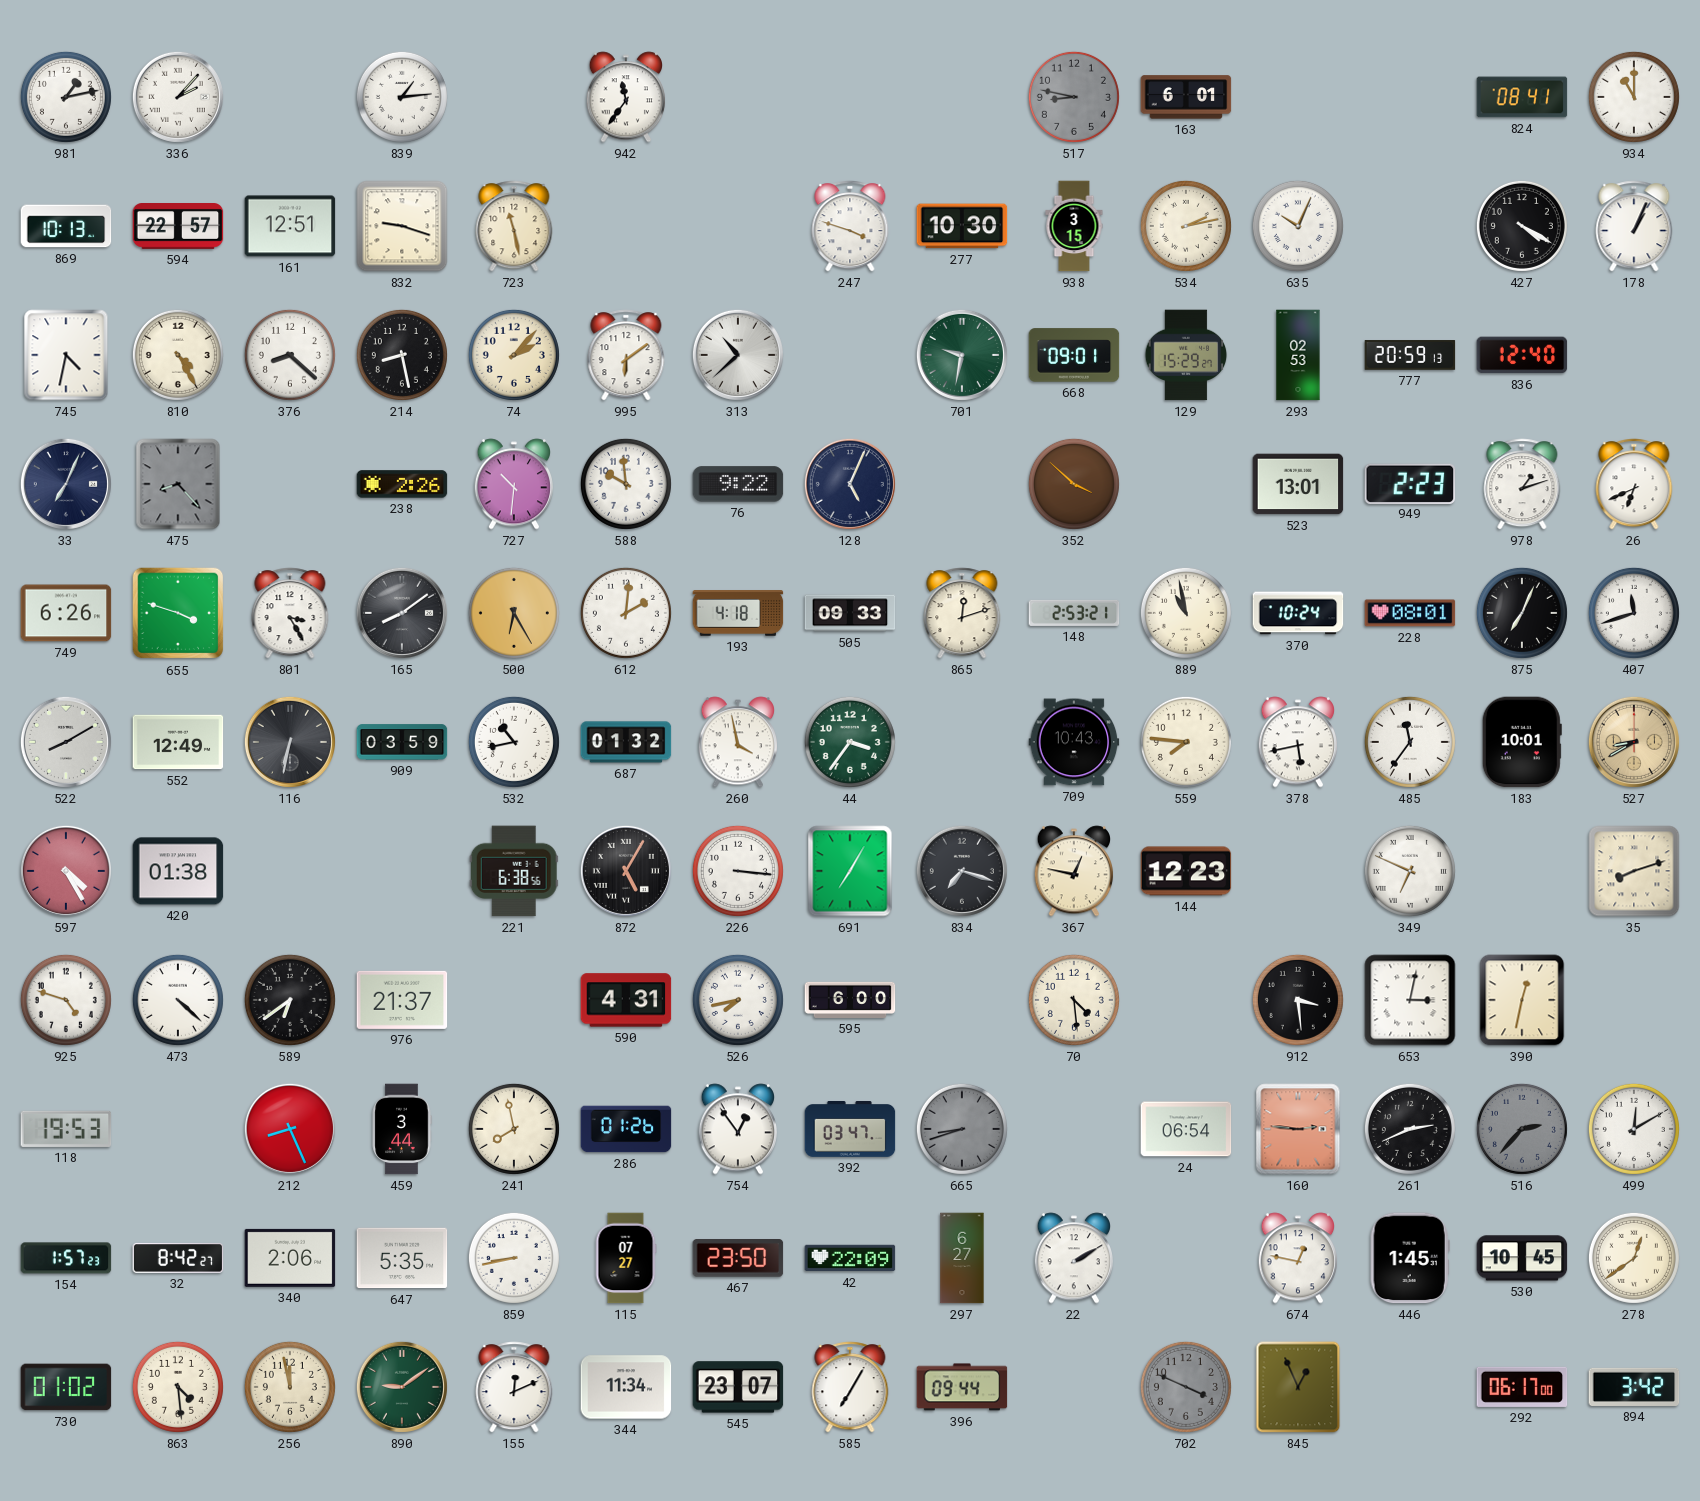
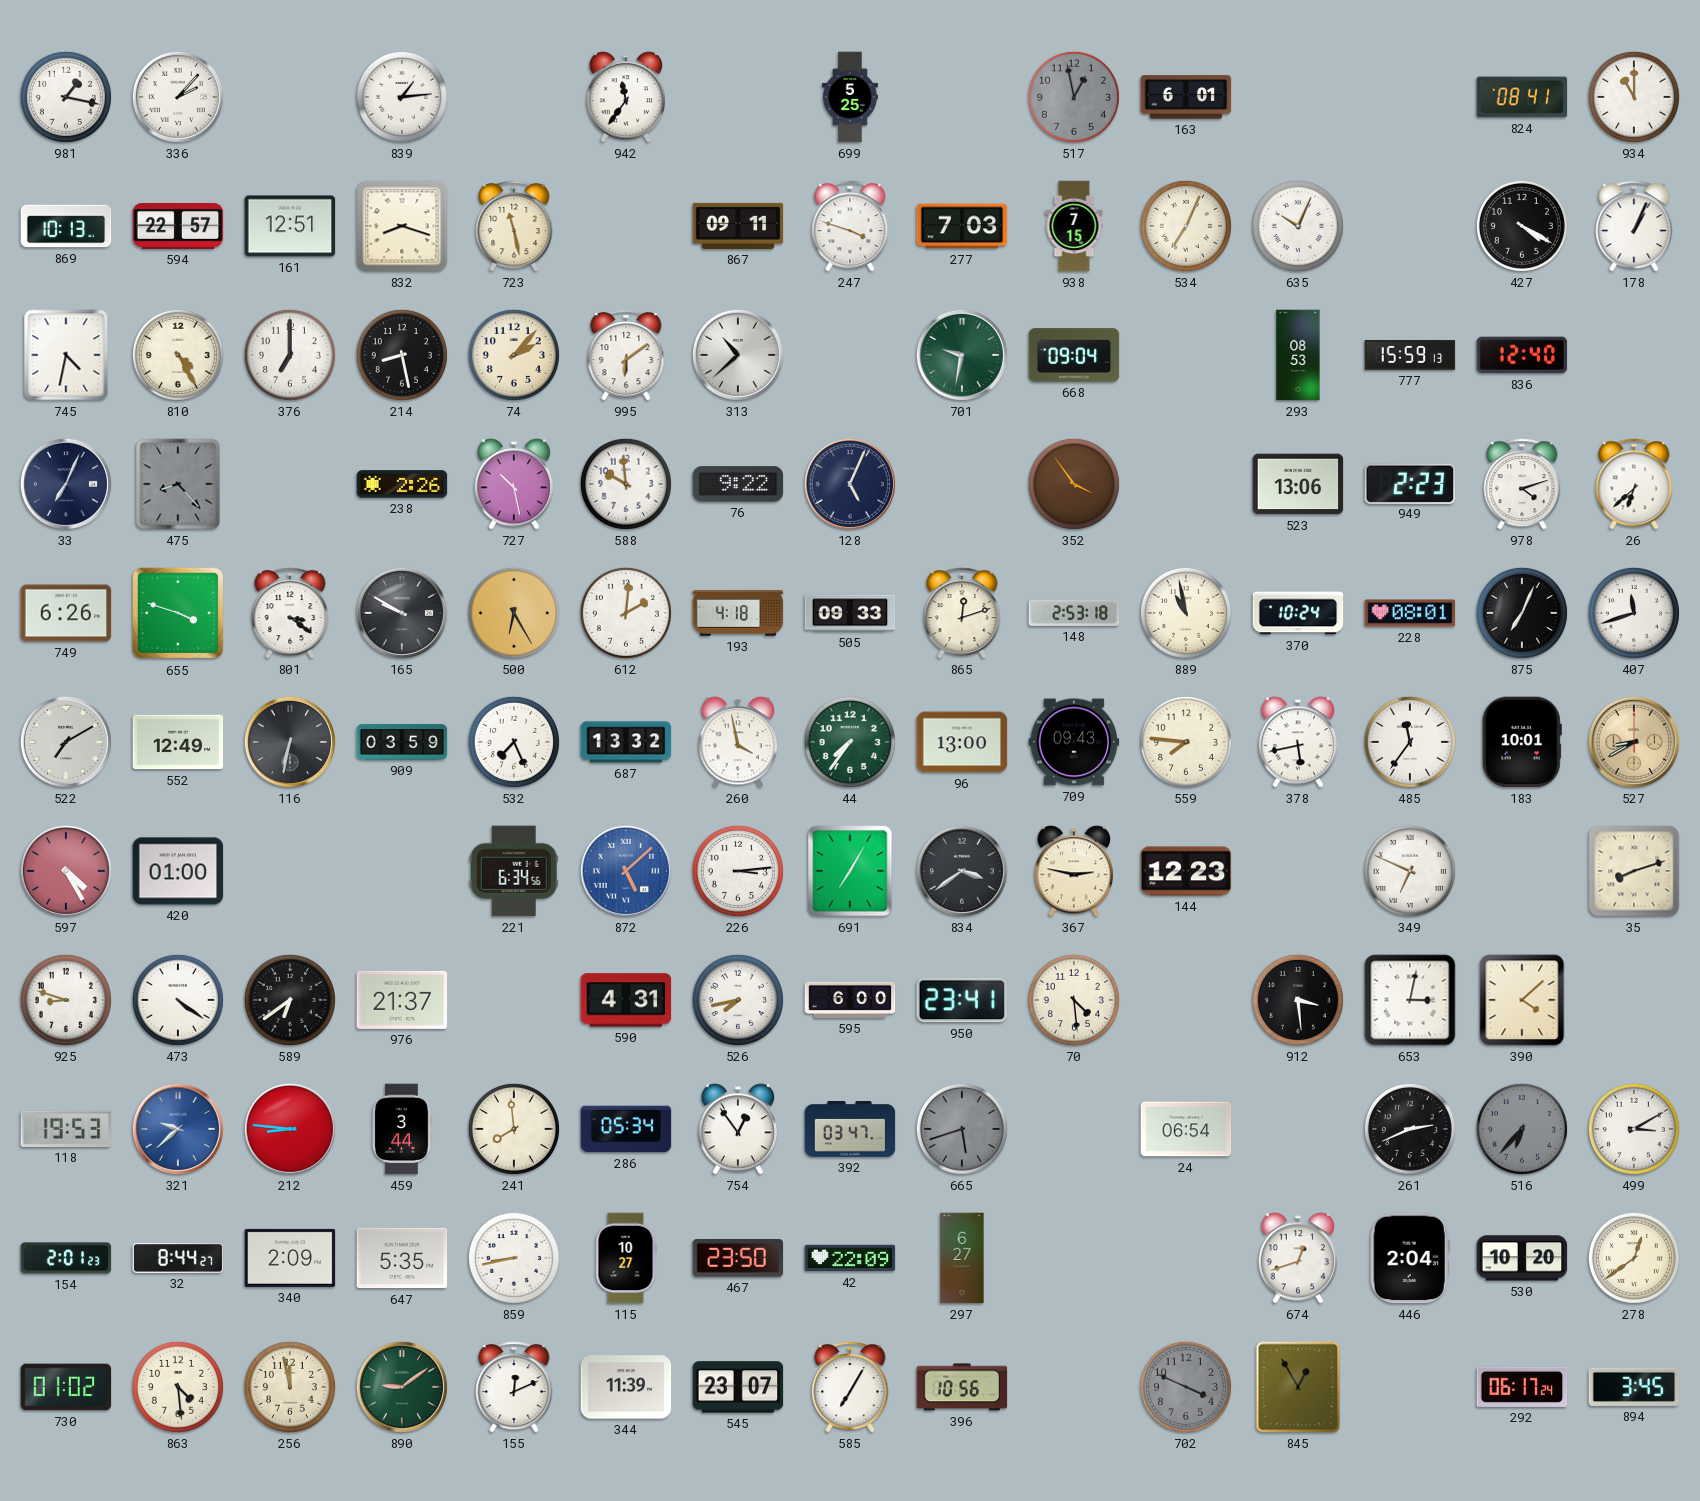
981: 1:13 -> 1:17 (66, 97)
699: none -> 5:25 (850, 97)
517: 8:47 -> 12:58 (1074, 97)
832: 9:18 -> 8:18 (402, 226)
867: none -> 09:11 (738, 226)
277: 10:30 -> 7:03 (962, 226)
938: 3:15 -> 7:15 (1074, 226)
534: 2:13 -> 7:04 (1186, 226)
376: 8:22 -> 7:00 (290, 355)
668: 09:01 -> 09:04 (1074, 355)
129: 15:29 -> none (1186, 355)
293: 02:53 -> 08:53 (1298, 355)
777: 20:59 -> 15:59 (1410, 355)
727: 10:31 -> 10:28 (513, 484)
352: 3:52 -> 3:54 (1074, 484)
523: 13:01 -> 13:06 (1298, 484)
978: 1:12 -> 4:12 (1522, 484)
26: 6:41 -> 6:38 (1634, 484)
801: 3:25 -> 3:21 (290, 613)
165: 8:09 -> 9:50 (402, 613)
148: 2:53:21 -> 2:53:18 (1074, 613)
522: 8:10 -> 7:10 (66, 742)
532: 10:43 -> 7:26 (514, 742)
687: 01:32 -> 13:32 (626, 742)
44: 3:36 -> 7:36 (850, 742)
96: none -> 13:00 (962, 742)
709: 10:43 -> 09:43 (1074, 742)
420: 01:38 -> 01:00 (178, 871)
221: 6:38 -> 6:34 (514, 871)
872: 5:05 -> 5:08 (626, 871)
872 dial: black -> blue (626, 871)
226: 3:16 -> 3:14 (738, 871)
834: 7:18 -> 3:39 (962, 871)
367: 12:47 -> 2:47 (1073, 871)
925: 4:48 -> 8:48 (66, 1000)
473: 4:22 -> 4:21 (178, 1000)
950: none -> 23:41 (962, 1000)
390: 12:32 -> 4:08 (1522, 1000)
321: none -> 9:38 (178, 1129)
212: 8:26 -> 8:46 (290, 1129)
241: 7:58 -> 7:59 (514, 1129)
286: 01:26 -> 05:34 (626, 1129)
665: 8:42 -> 5:42 (962, 1129)
160: 2:46 -> none (1298, 1129)
516: 2:37 -> 6:37 (1522, 1129)
499: 12:10 -> 3:10 (1634, 1129)
154: 1:57 -> 2:01 (66, 1258)
32: 8:42 -> 8:44 (178, 1258)
340: 2:06 -> 2:09 (290, 1258)
115: 07:27 -> 10:27 (626, 1258)
22: 2:10 -> none (1073, 1258)
674: 12:47 -> 12:42 (1297, 1258)
446: 1:45 -> 2:04 (1410, 1258)
530: 10:45 -> 10:20 (1522, 1258)
344: 11:34 -> 11:39 (626, 1387)
396: 09:44 -> 10:56 (962, 1387)
845: 12:56 -> 12:55 (1298, 1387)
292: 06:17:00 -> 06:17:24 (1522, 1387)
894: 3:42 -> 3:45 (1634, 1387)
